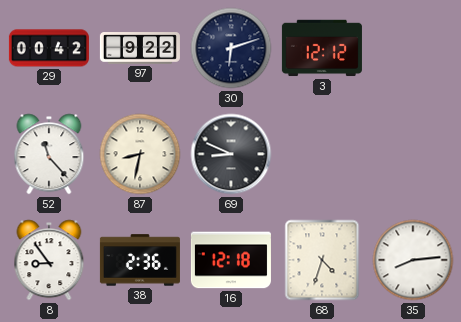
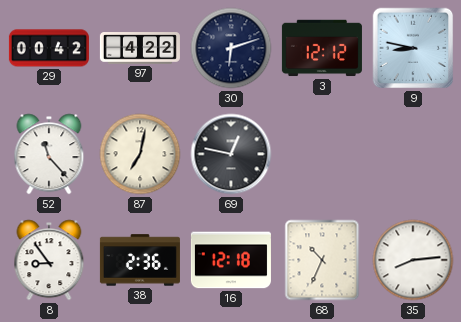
97: 9:22 -> 4:22 (140, 48)
9: none -> 8:47 (413, 48)
87: 8:32 -> 7:02 (140, 154)
69: 8:49 -> 12:47 (231, 154)
68: 4:33 -> 10:34 (322, 260)
